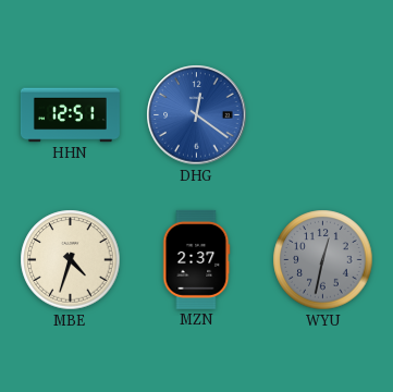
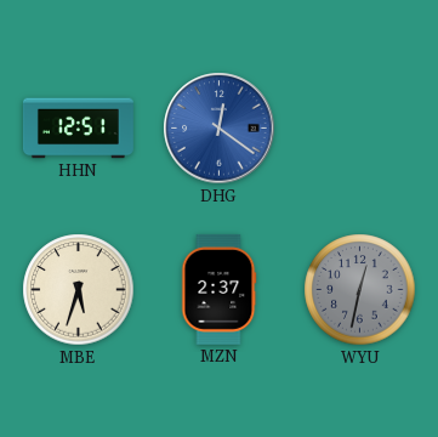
MBE: 4:33 -> 5:33 (79, 290)
